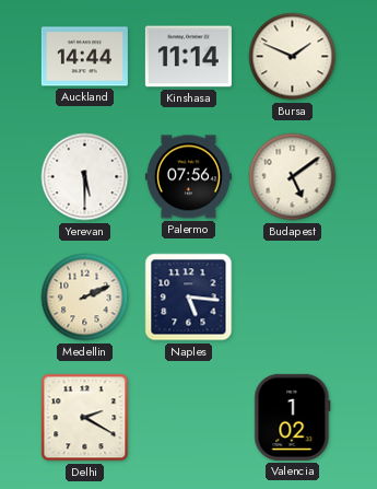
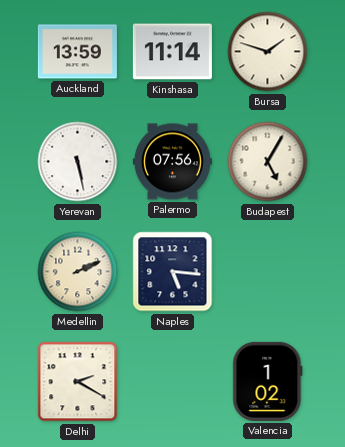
Auckland: 14:44 -> 13:59 (77, 52)
Bursa: 1:49 -> 1:48 (268, 52)
Yerevan: 5:30 -> 5:28 (78, 162)
Budapest: 5:09 -> 5:05 (268, 162)
